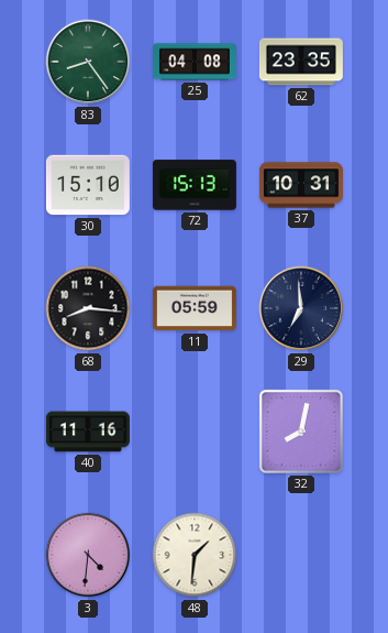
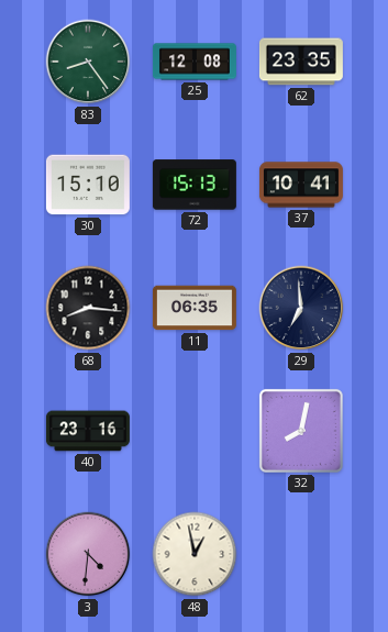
25: 04:08 -> 12:08 (195, 62)
37: 10:31 -> 10:41 (301, 185)
11: 05:59 -> 06:35 (195, 308)
40: 11:16 -> 23:16 (88, 431)
48: 1:31 -> 12:58 (195, 554)
